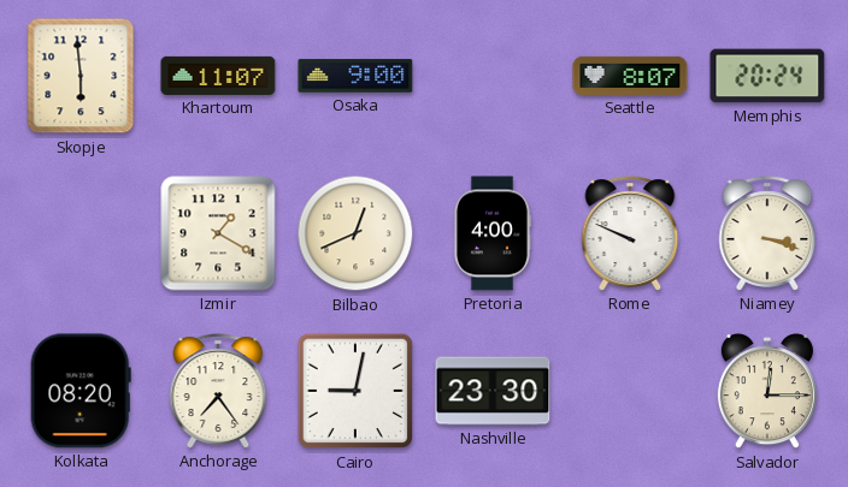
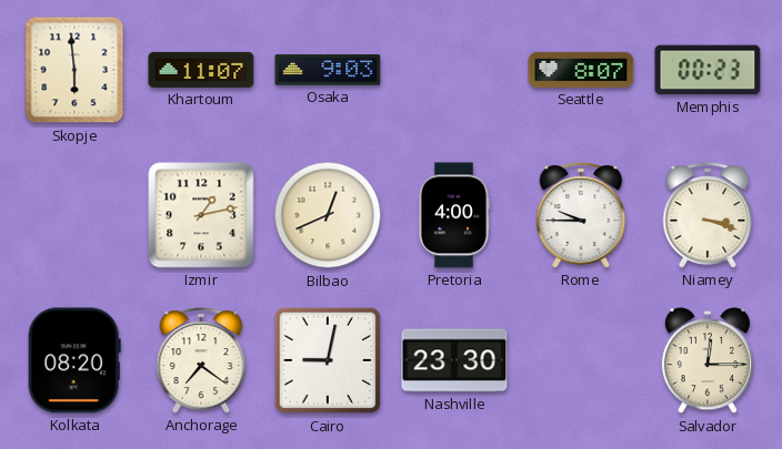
Osaka: 9:00 -> 9:03 (328, 70)
Memphis: 20:24 -> 00:23 (708, 70)
Izmir: 1:20 -> 1:13 (201, 215)
Rome: 9:49 -> 9:45 (581, 215)
Anchorage: 7:24 -> 7:21 (201, 360)
